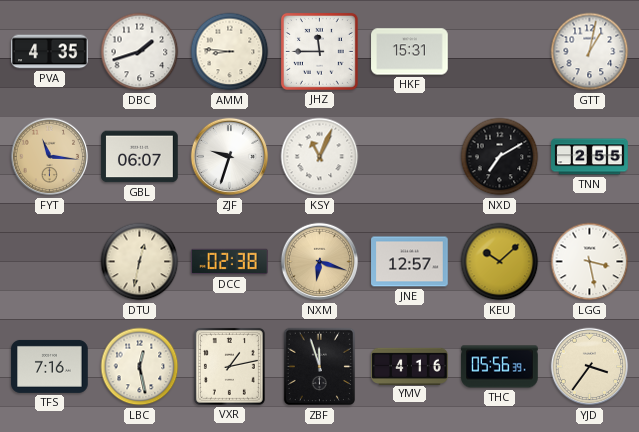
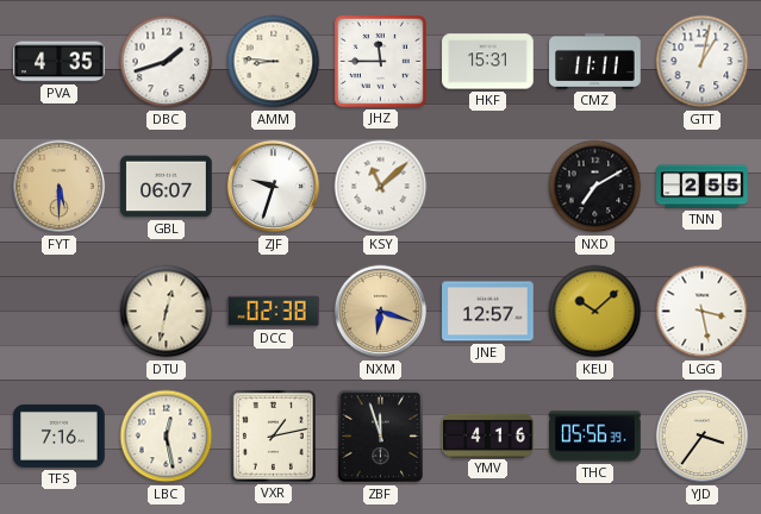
CMZ: none -> 11:11 (595, 61)
FYT: 11:16 -> 5:30 (60, 187)
KSY: 11:04 -> 11:08 (381, 187)
